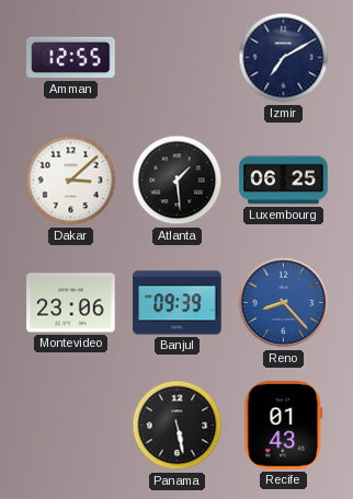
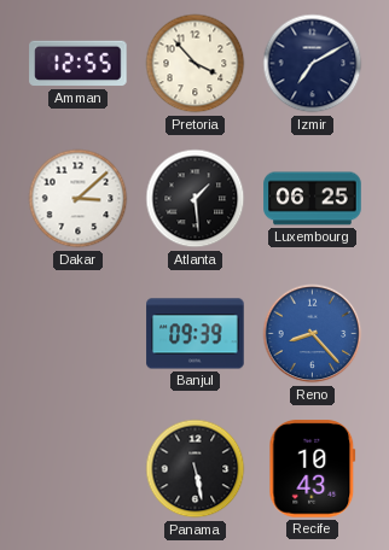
Pretoria: none -> 3:53 (196, 64)
Montevideo: 23:06 -> none (71, 303)
Recife: 01:43 -> 10:43 (313, 469)
